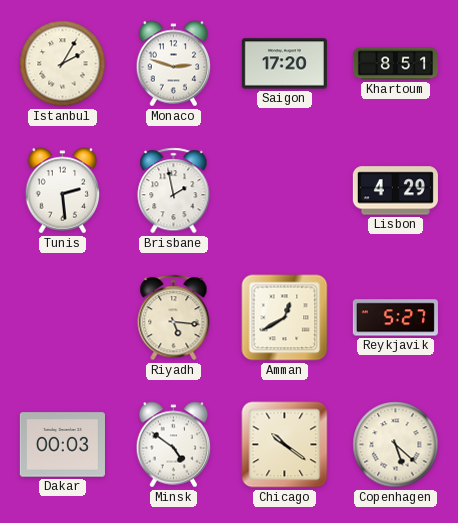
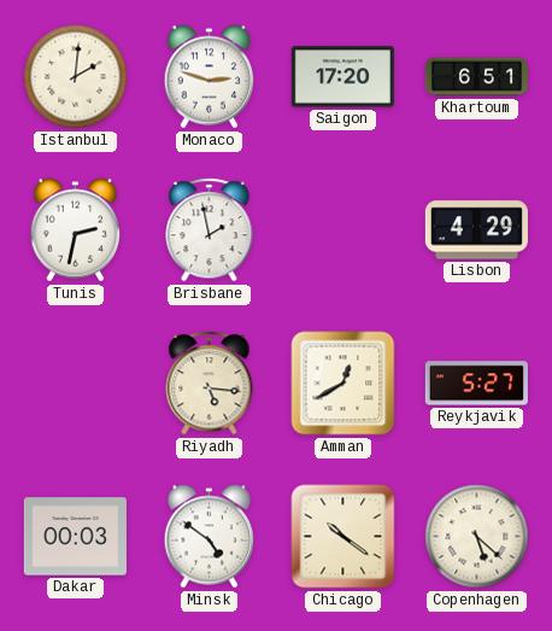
Istanbul: 2:05 -> 2:01 (76, 77)
Khartoum: 8:51 -> 6:51 (476, 77)
Tunis: 2:29 -> 2:32 (76, 230)
